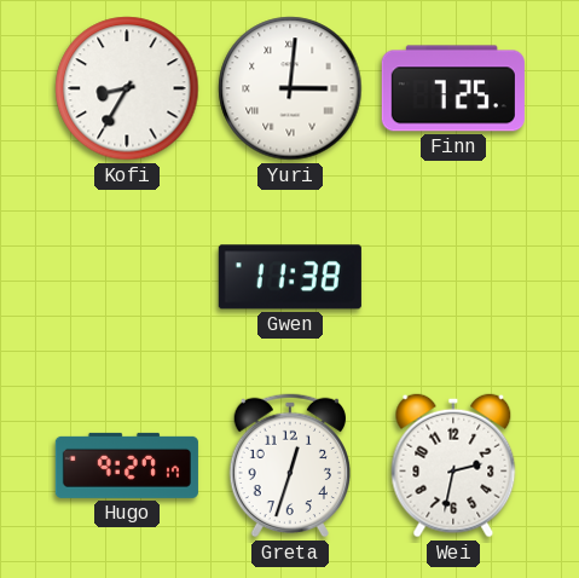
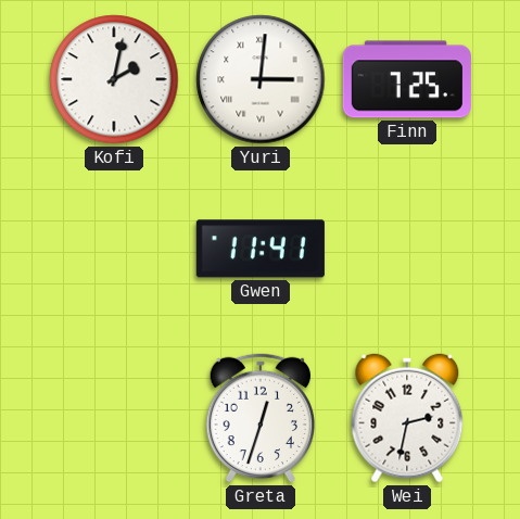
Kofi: 8:35 -> 2:02 (114, 79)
Gwen: 11:38 -> 11:41 (261, 249)
Hugo: 9:27 -> none (127, 466)
